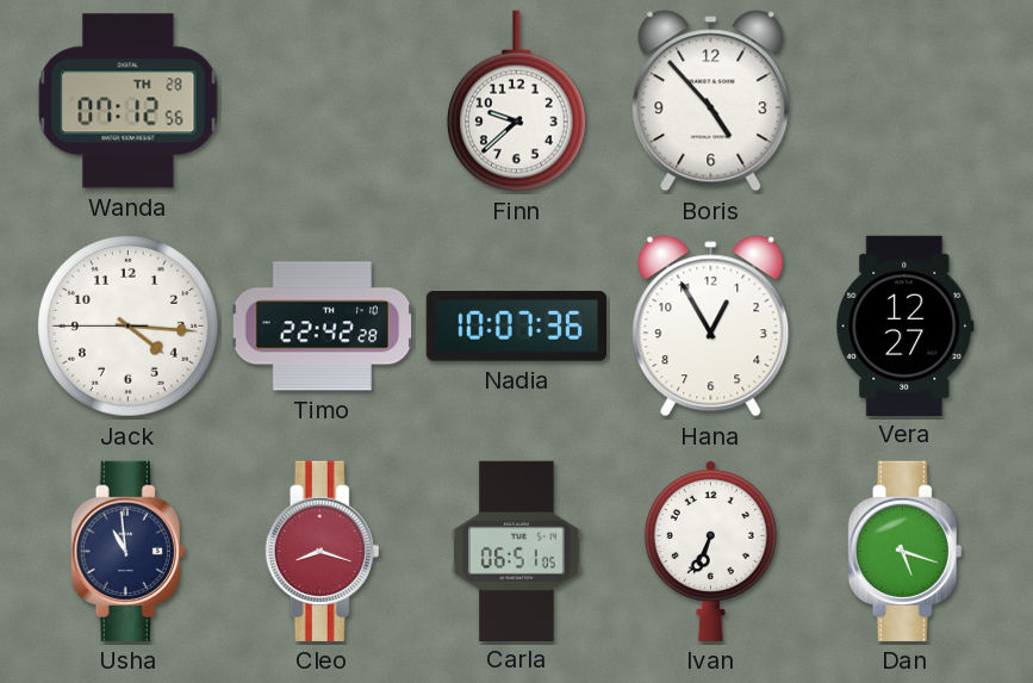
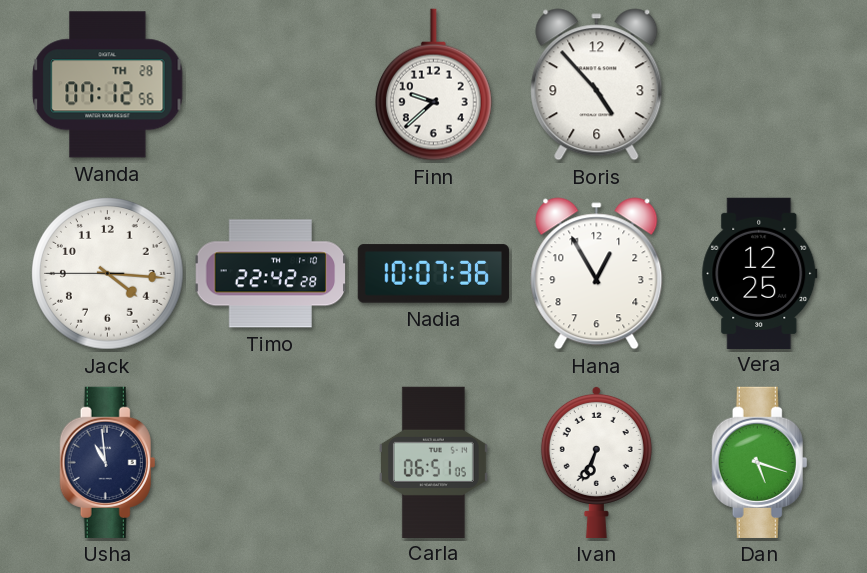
Vera: 12:27 -> 12:25 (760, 273)
Cleo: 8:18 -> none (323, 551)
